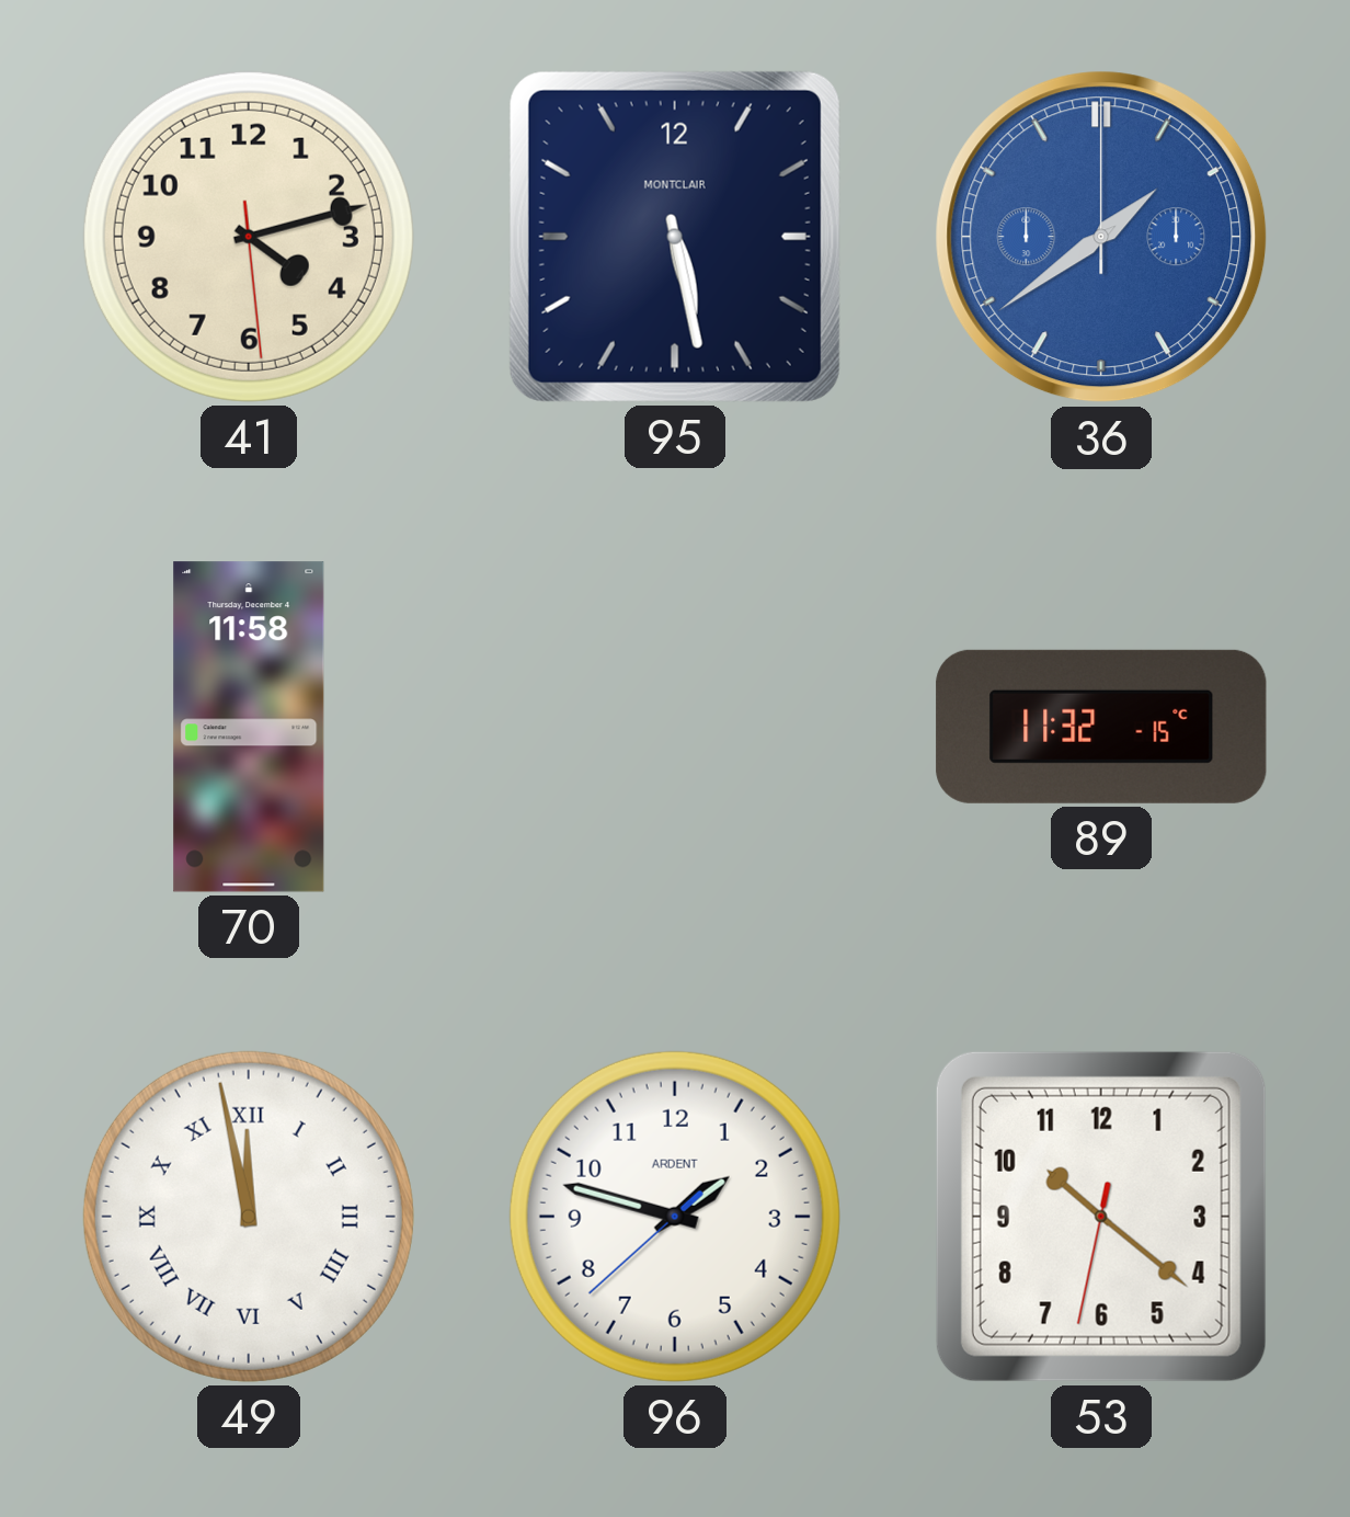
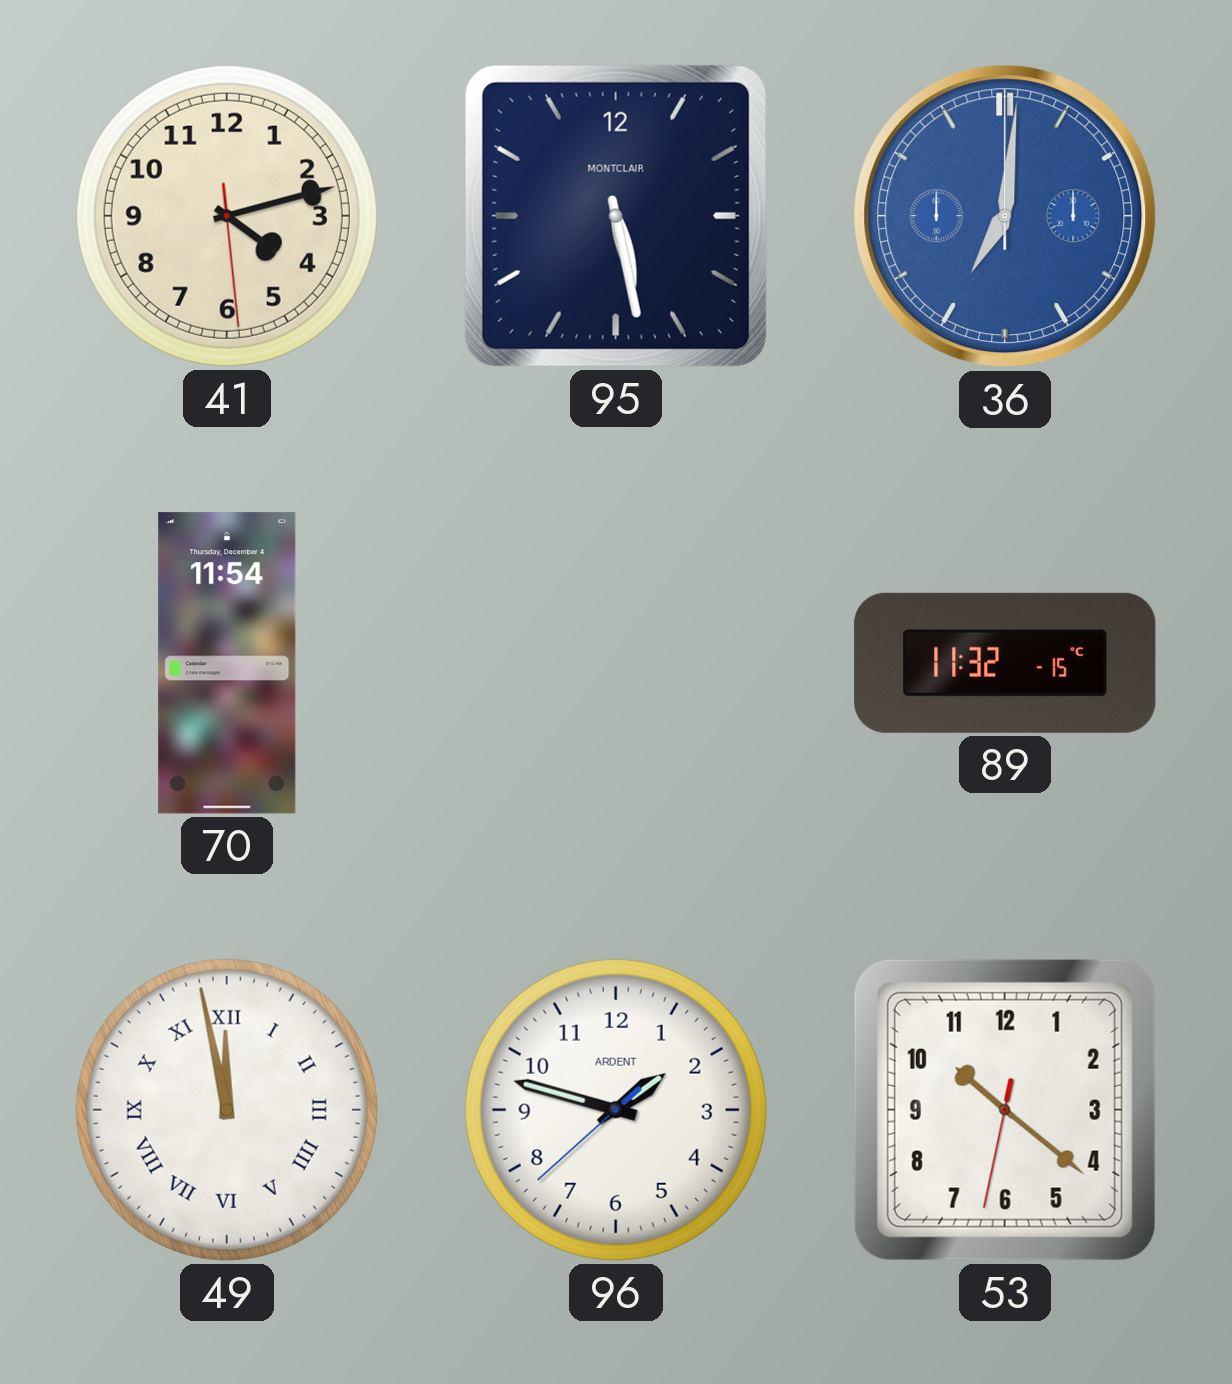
36: 1:39 -> 7:01 (1005, 216)
70: 11:58 -> 11:54 (227, 663)
